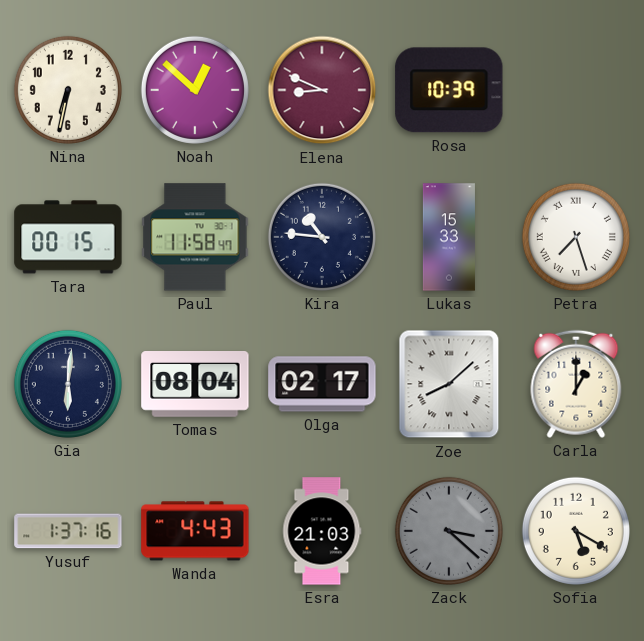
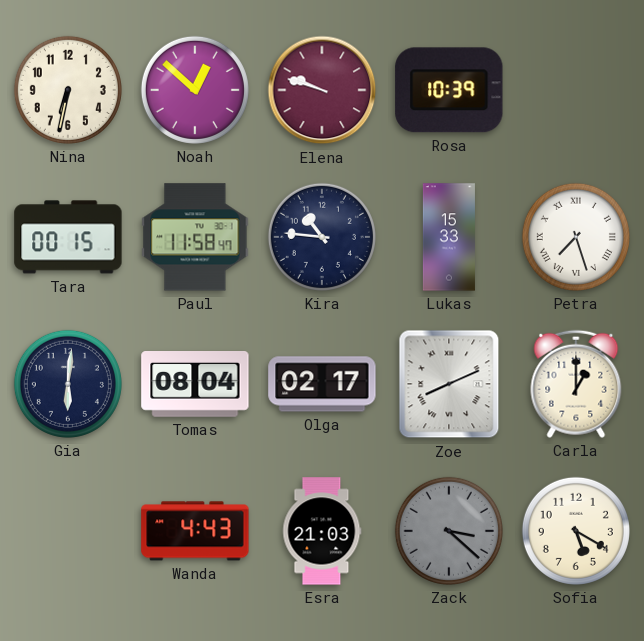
Elena: 8:49 -> 9:48 (322, 90)
Zoe: 8:08 -> 8:11 (449, 384)
Yusuf: 1:37 -> none (68, 531)
